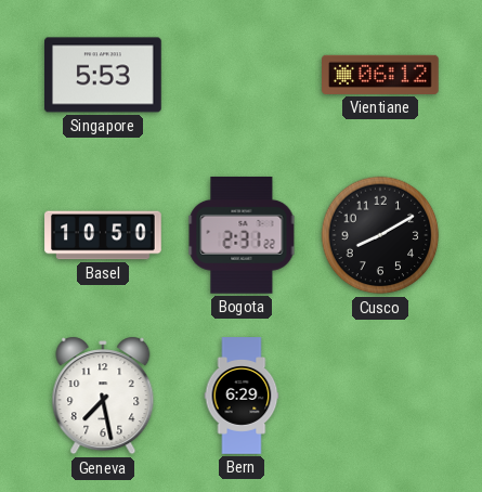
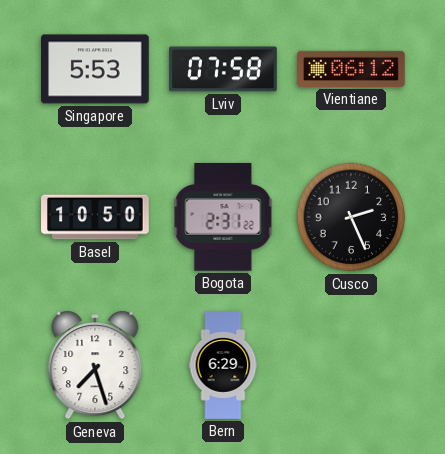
Lviv: none -> 07:58 (224, 69)
Cusco: 8:10 -> 2:26 (351, 217)
Geneva: 7:28 -> 7:27 (95, 365)
